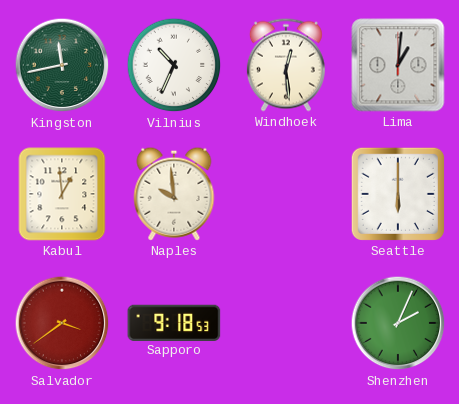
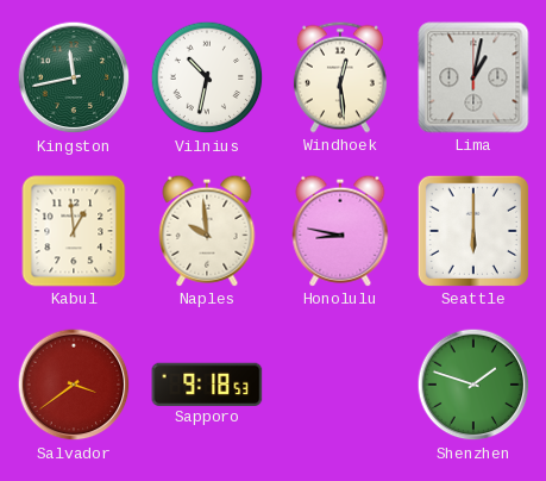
Vilnius: 10:34 -> 10:32 (207, 77)
Lima: 1:01 -> 1:02 (473, 77)
Honolulu: none -> 8:47 (340, 231)
Shenzhen: 2:04 -> 1:48 (473, 385)
